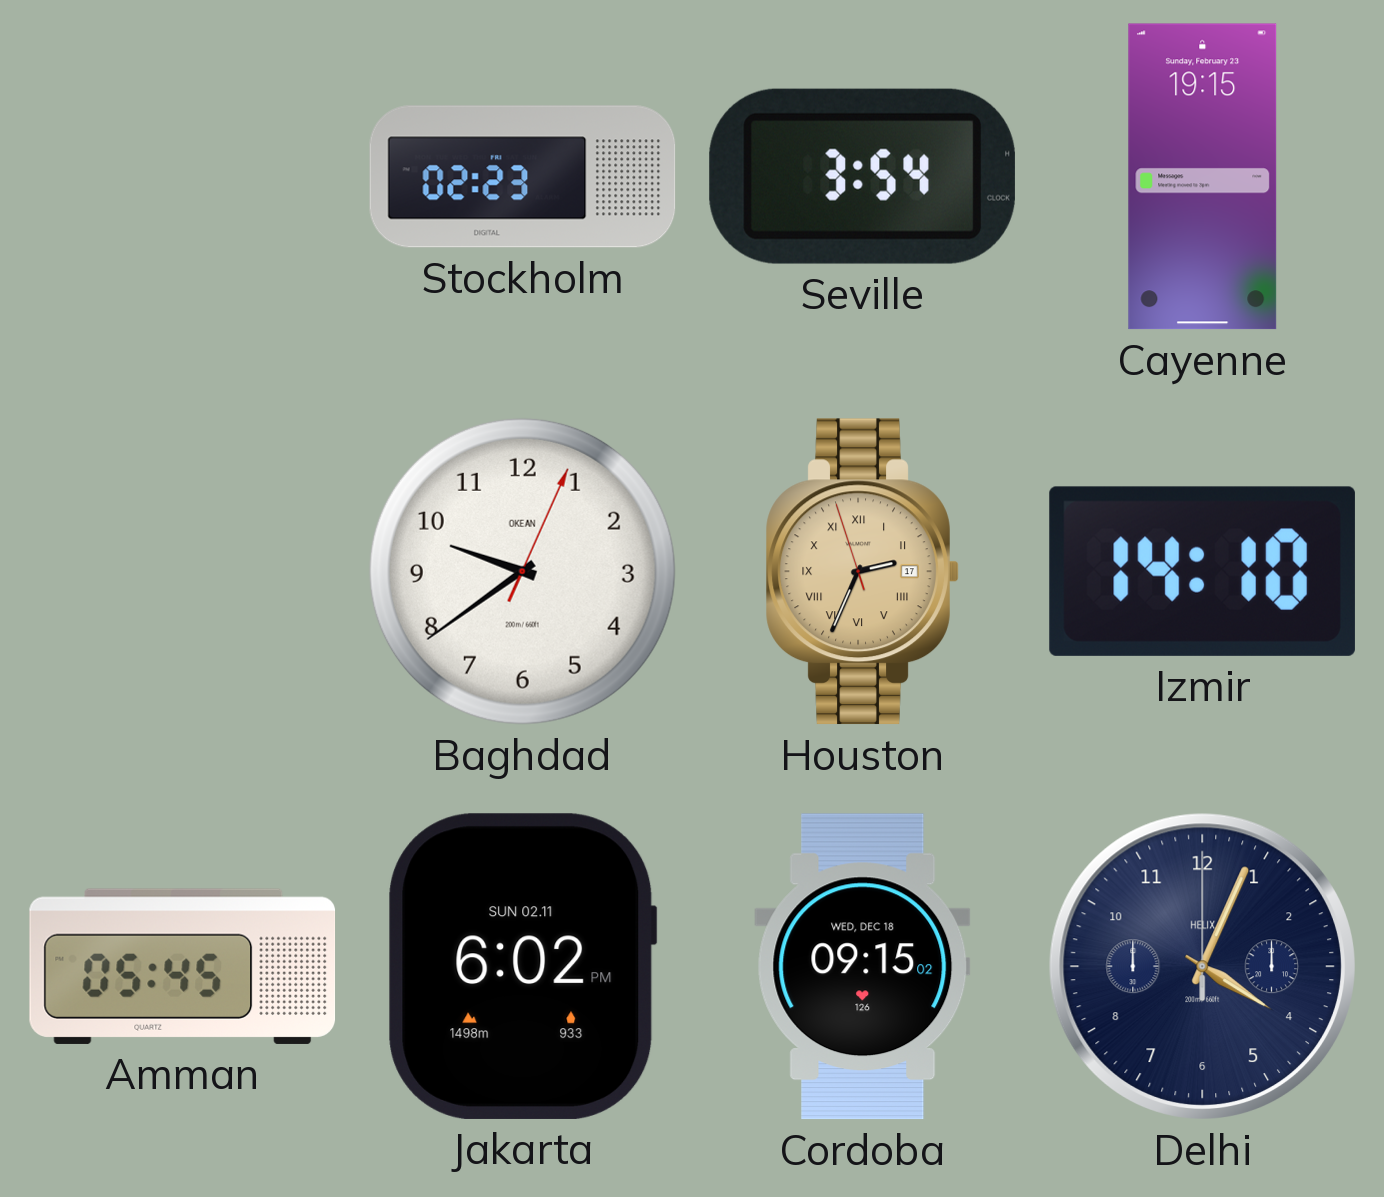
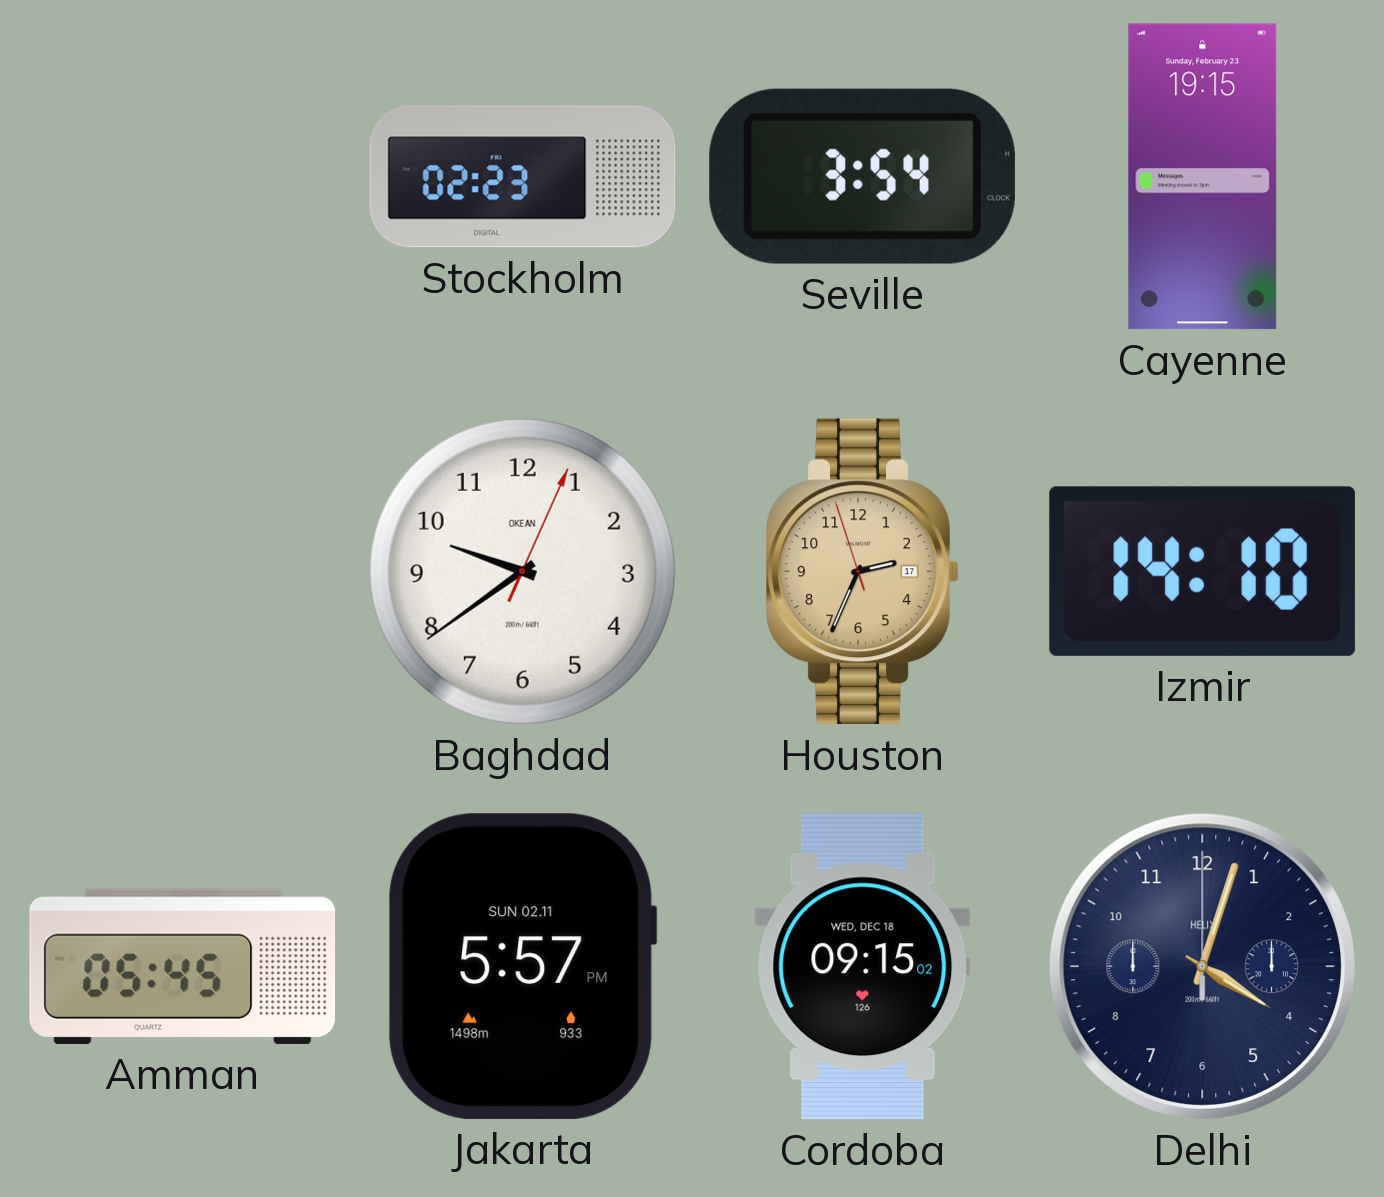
Houston numerals: Roman -> Arabic (862, 572)
Jakarta: 6:02 -> 5:57 (522, 966)
Delhi: 4:04 -> 4:03 (1202, 966)
